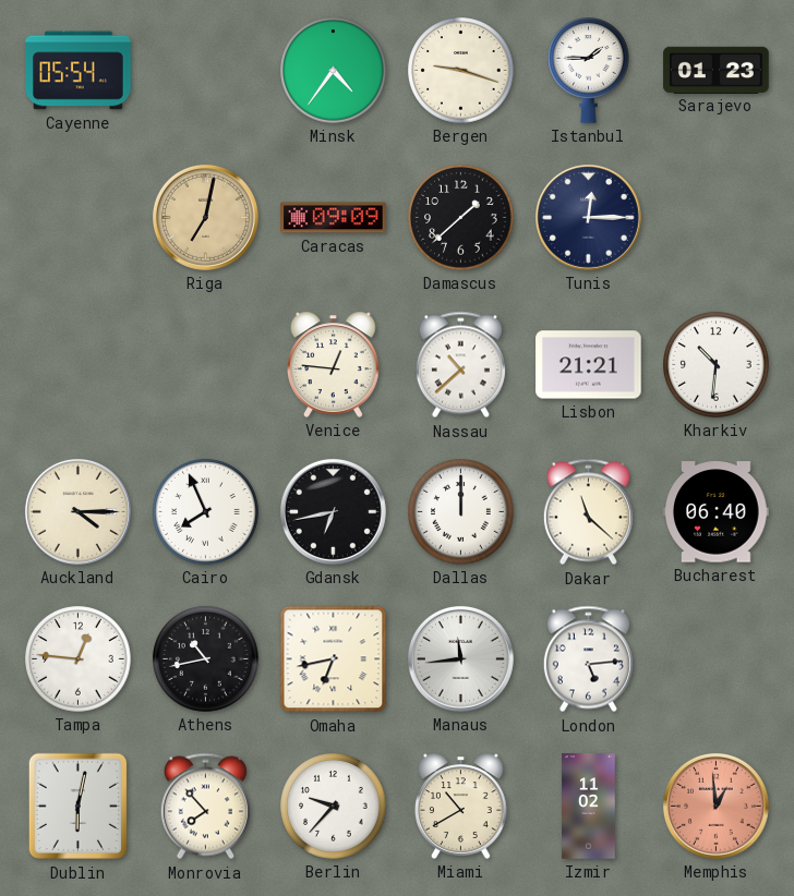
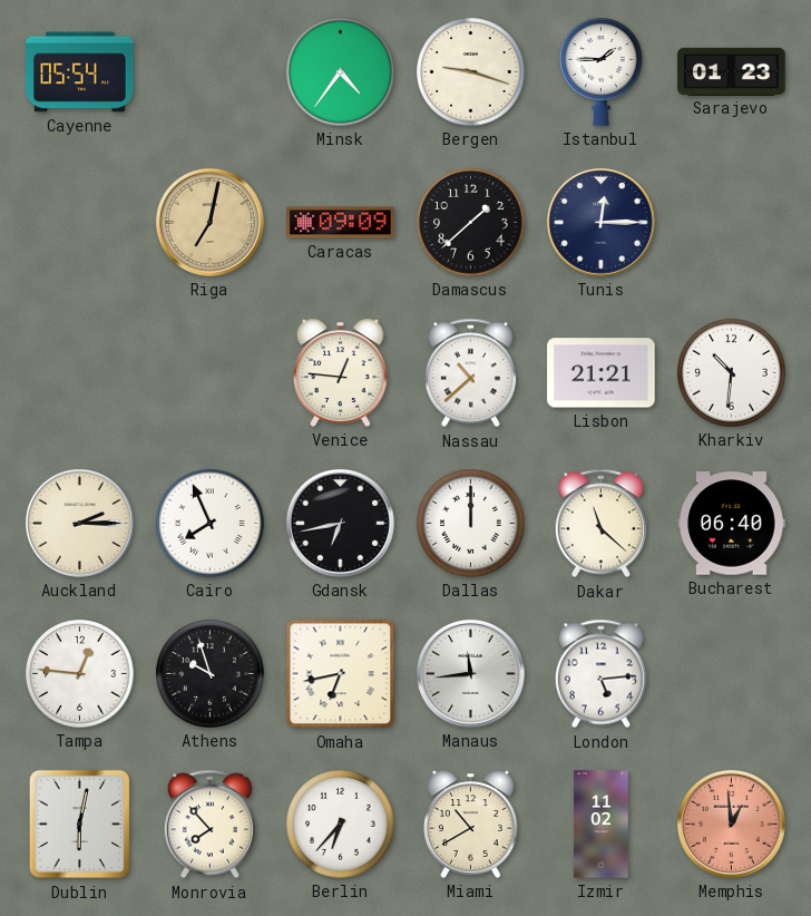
Auckland: 4:15 -> 2:15 (79, 523)
Athens: 10:43 -> 9:57 (211, 674)
Berlin: 9:37 -> 6:37 (341, 825)
